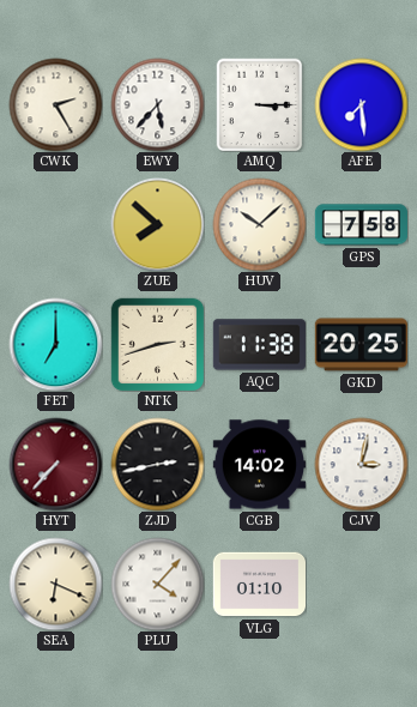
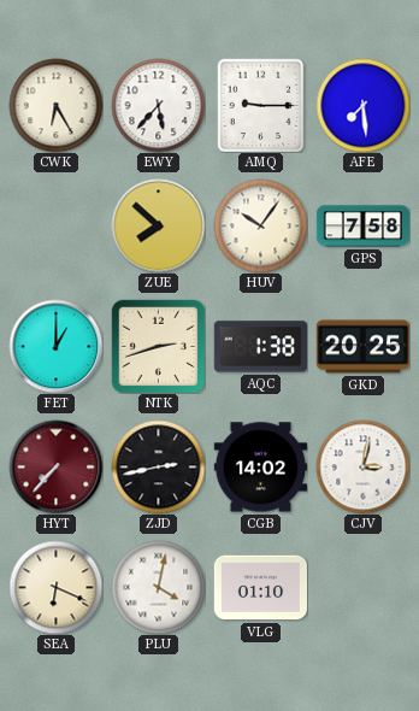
CWK: 2:25 -> 6:25 (55, 105)
AMQ: 3:15 -> 9:15 (261, 105)
HUV: 10:08 -> 10:06 (260, 225)
FET: 7:00 -> 1:00 (55, 346)
AQC: 11:38 -> 1:38 (260, 347)
PLU: 4:07 -> 4:02 (158, 587)
